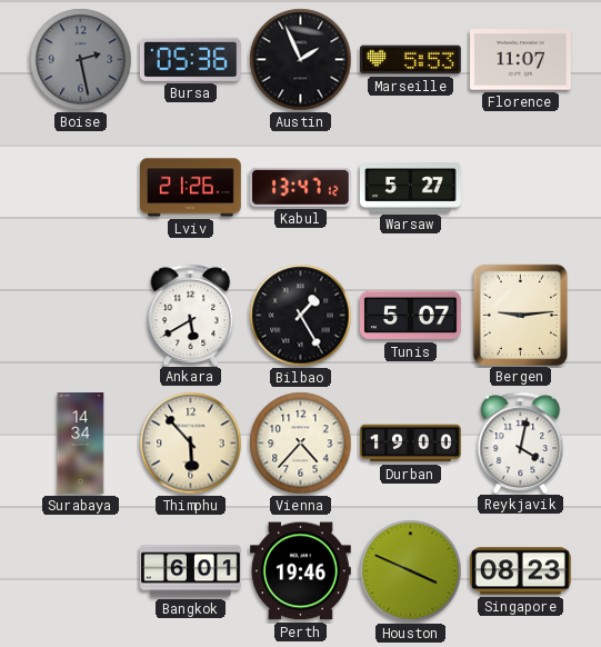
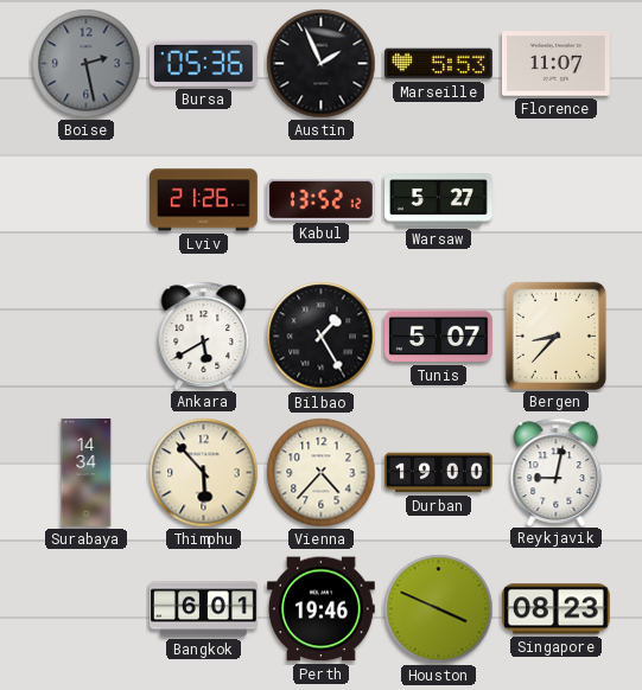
Kabul: 13:47 -> 13:52 (320, 199)
Bergen: 9:14 -> 8:37 (555, 336)
Reykjavik: 4:02 -> 9:02 (557, 472)
